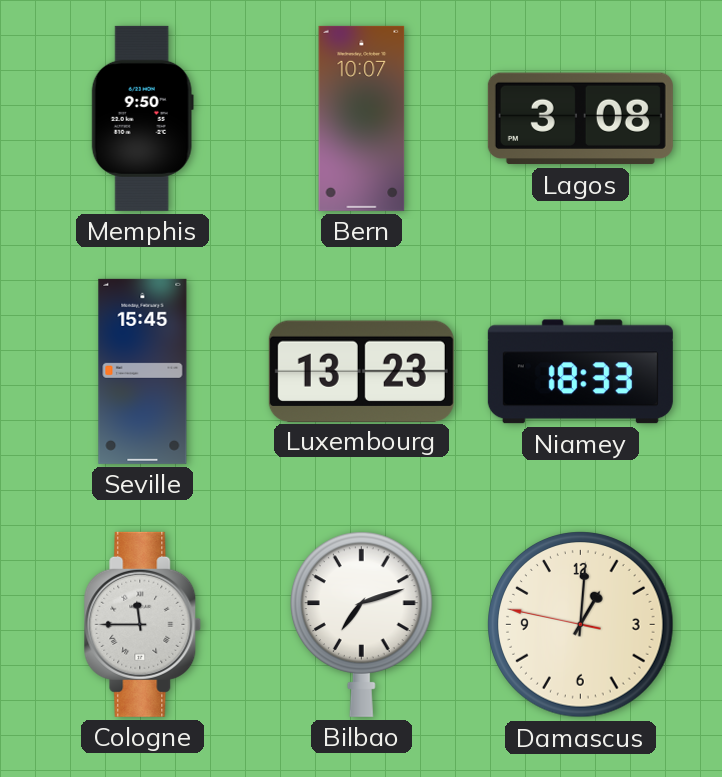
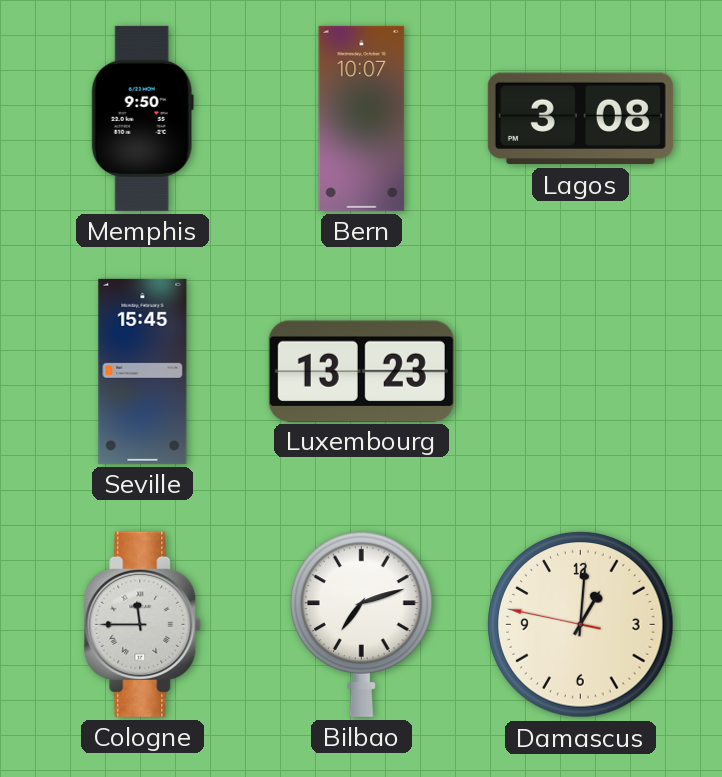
Niamey: 18:33 -> none (580, 372)
